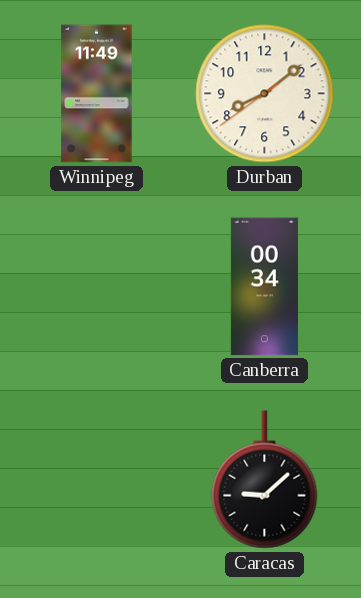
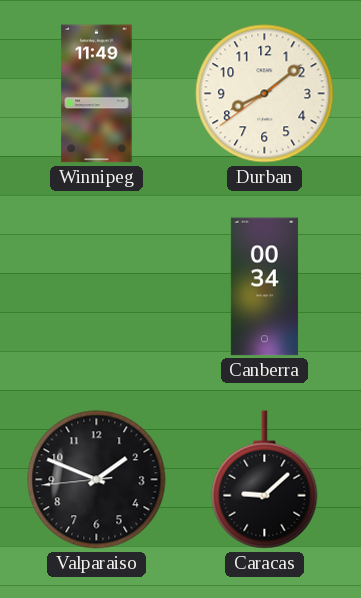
Valparaiso: none -> 1:48 (97, 480)
